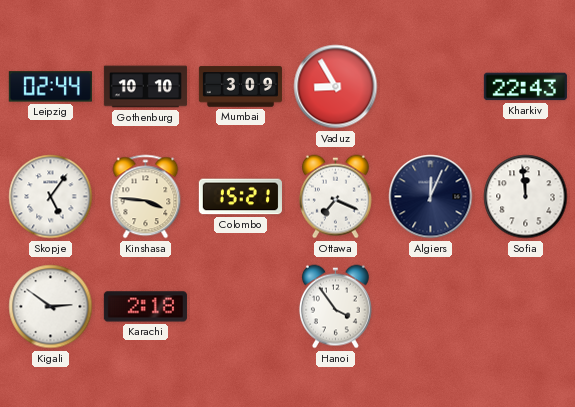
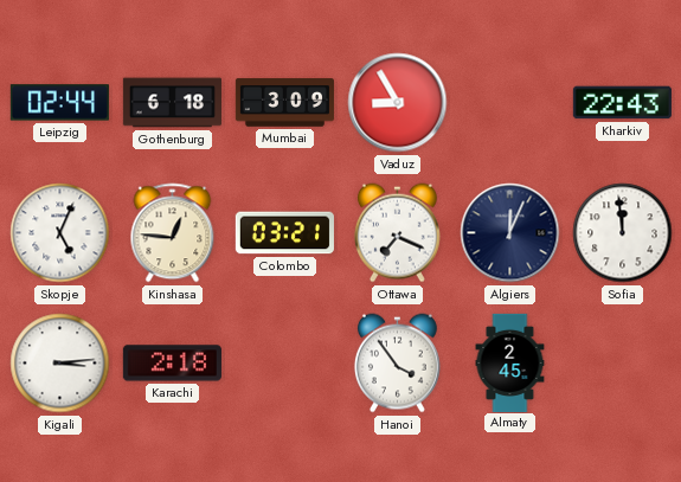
Gothenburg: 10:10 -> 6:18 (172, 103)
Skopje: 5:06 -> 5:04 (60, 233)
Kinshasa: 3:46 -> 12:46 (173, 233)
Colombo: 15:21 -> 03:21 (284, 233)
Kigali: 2:51 -> 3:14 (60, 364)
Almaty: none -> 2:45 (510, 362)
